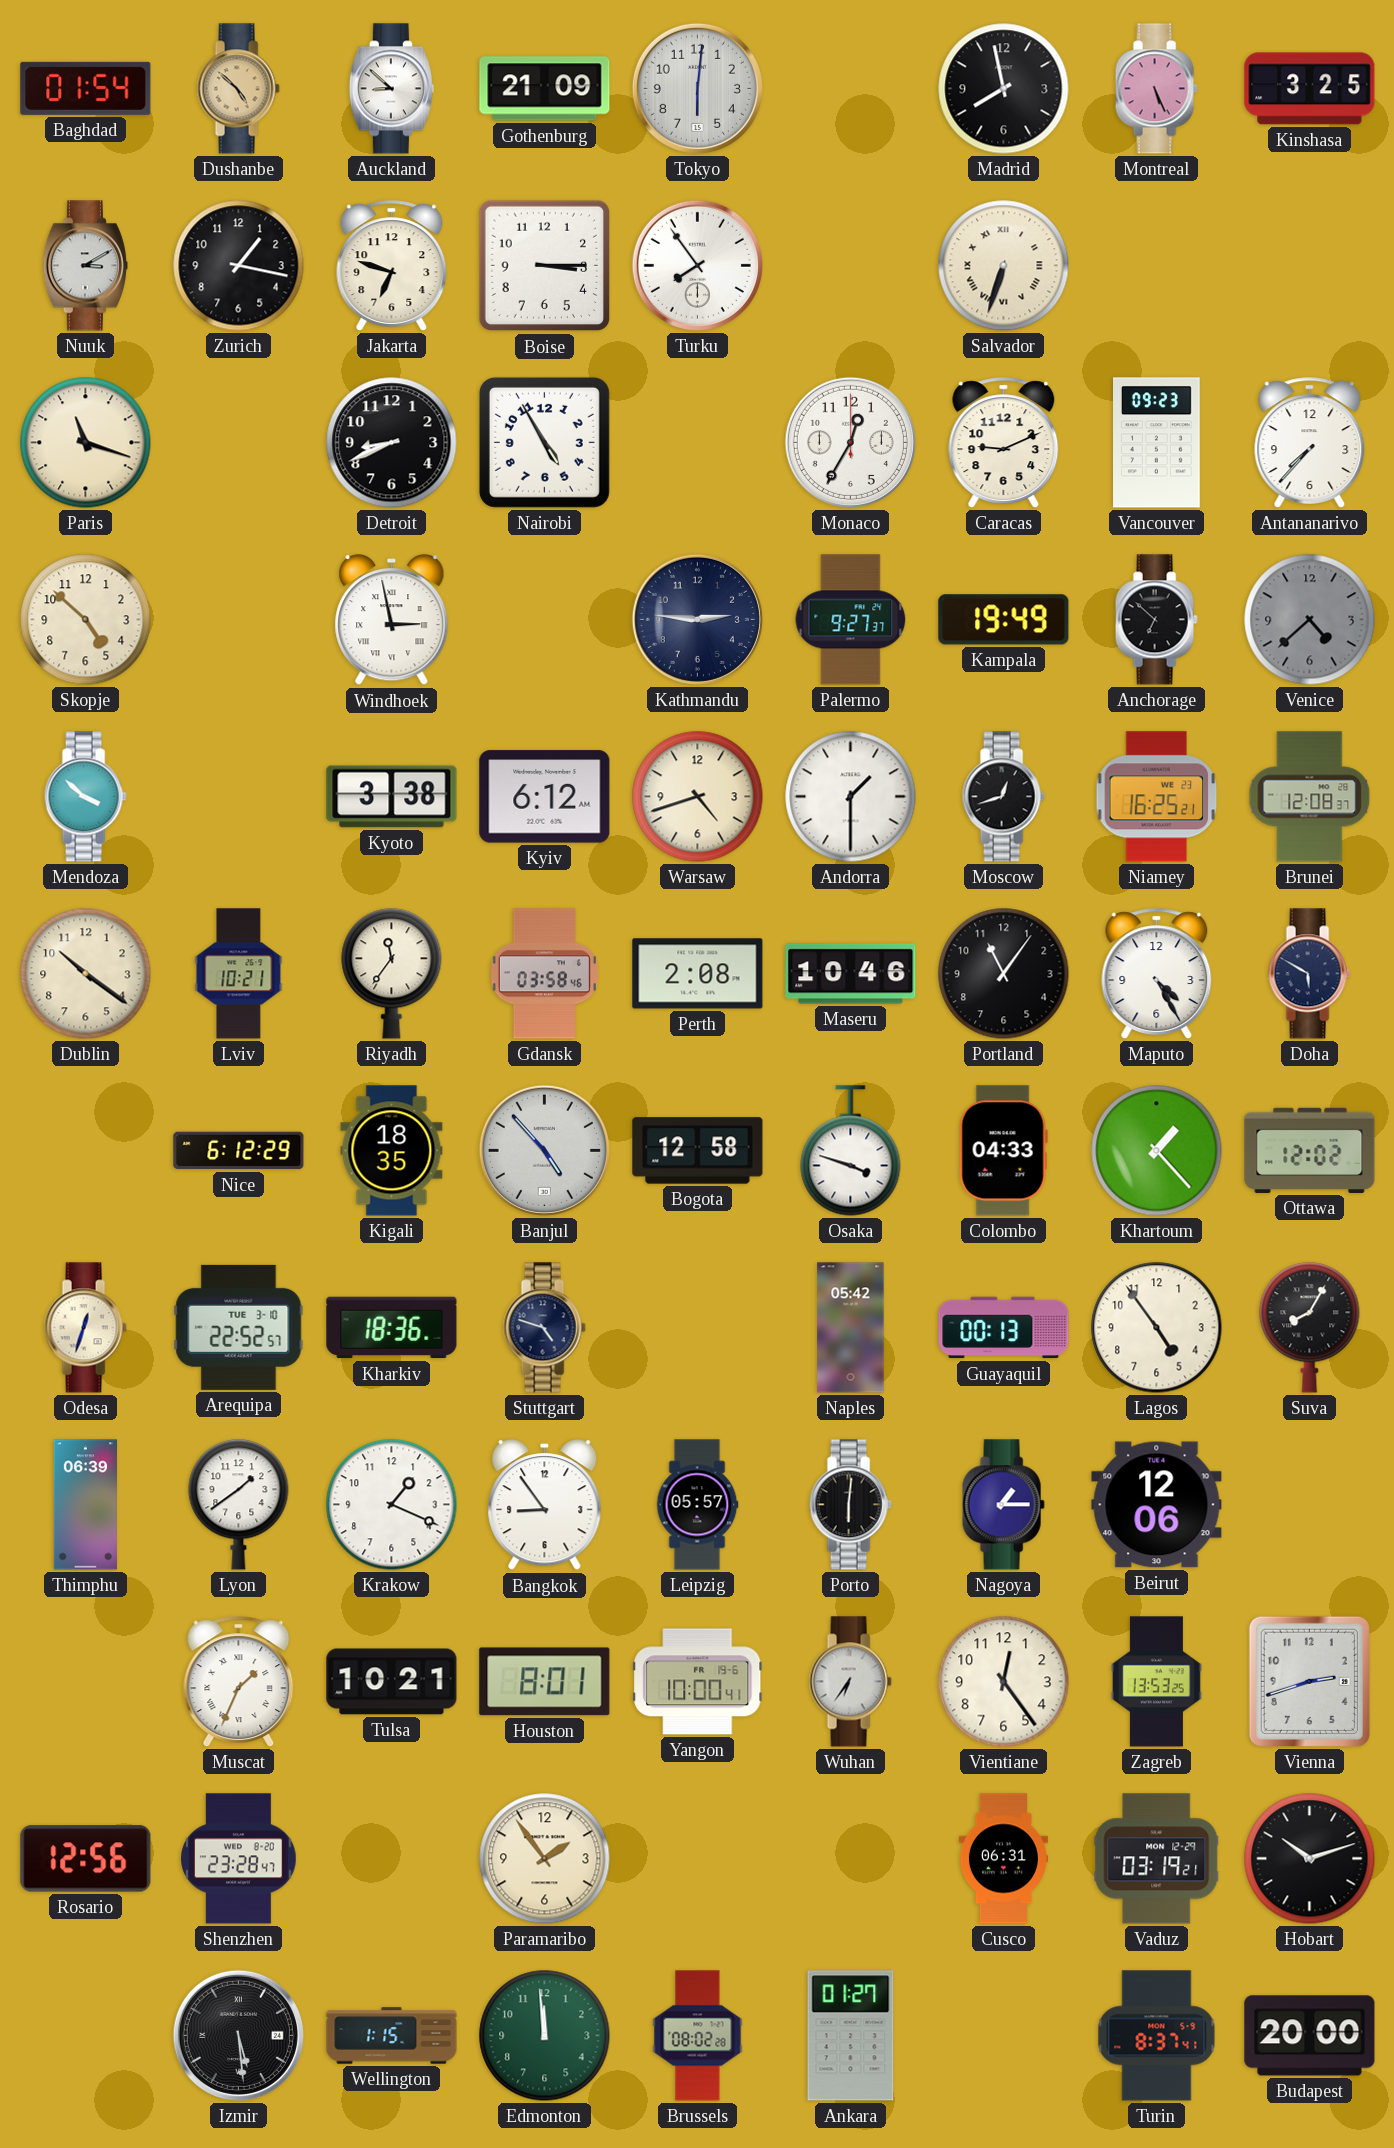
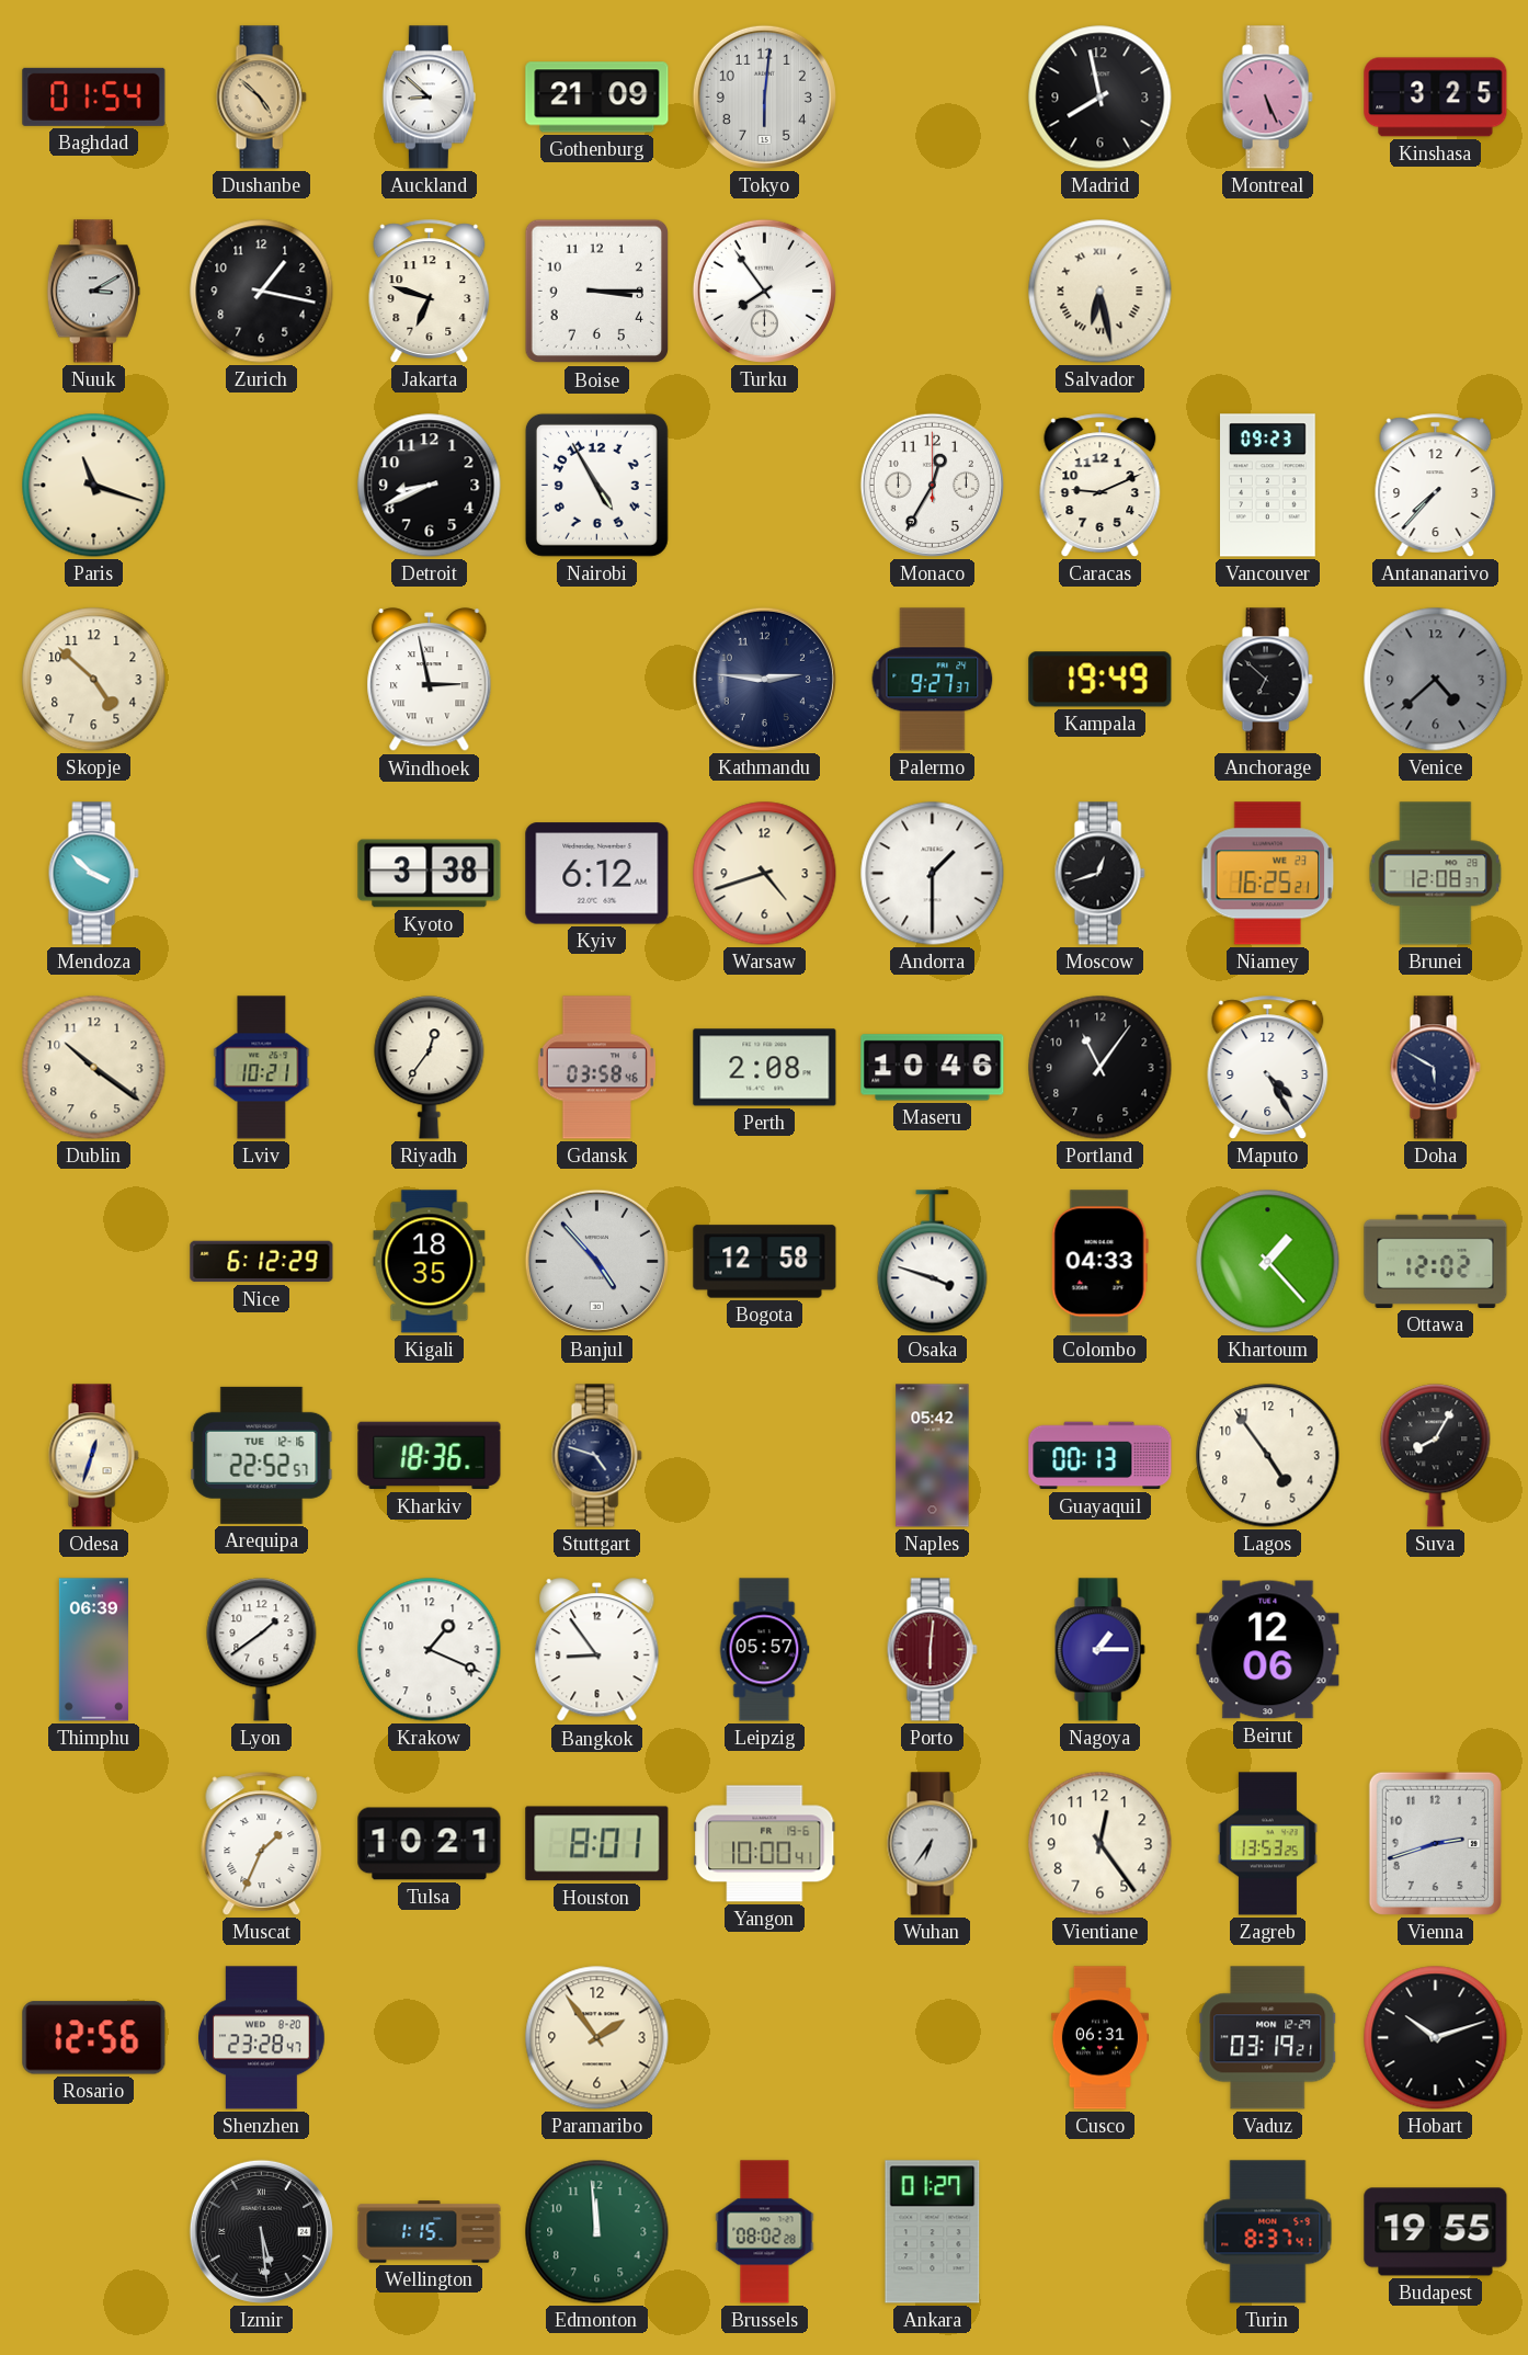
Salvador: 6:33 -> 6:28 (1101, 292)
Riyadh: 11:36 -> 12:36 (430, 1068)
Arequipa date: TUE 3-10 -> TUE 12-16 (262, 1455)
Porto dial: black -> burgundy (932, 1650)
Budapest: 20:00 -> 19:55 (1436, 2232)
